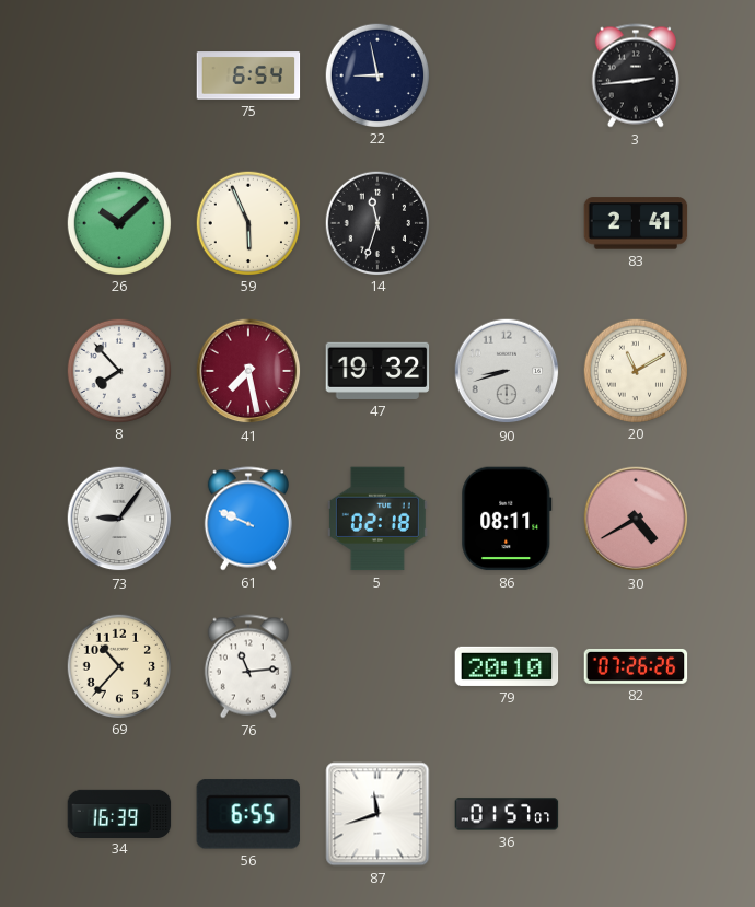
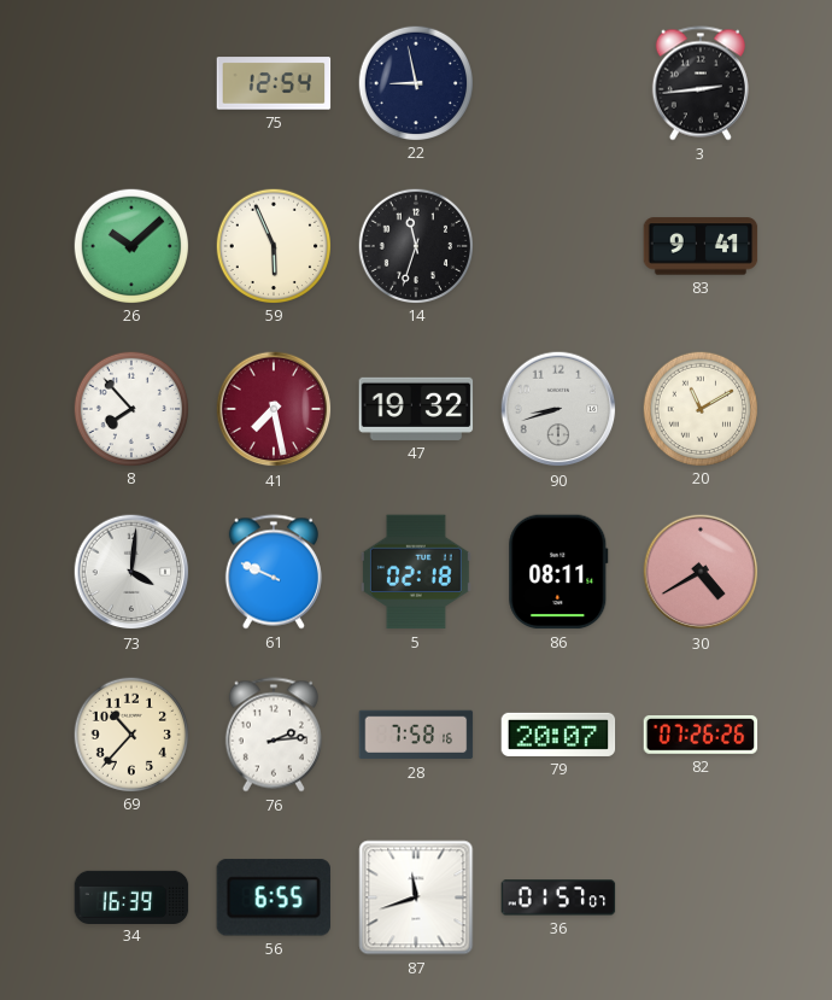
75: 6:54 -> 12:54 (274, 83)
83: 2:41 -> 9:41 (701, 246)
73: 9:06 -> 4:01 (131, 572)
76: 11:14 -> 2:14 (274, 735)
28: none -> 7:58 (416, 735)
79: 20:10 -> 20:07 (558, 735)
